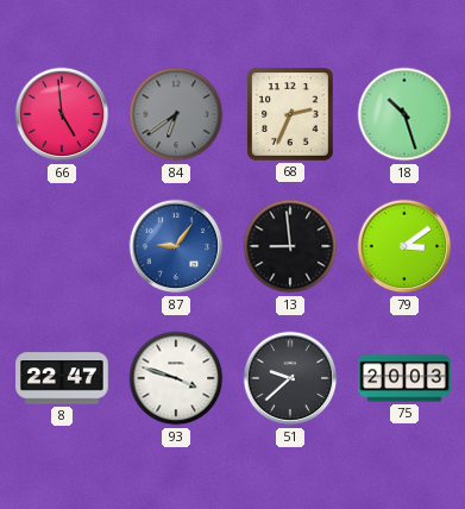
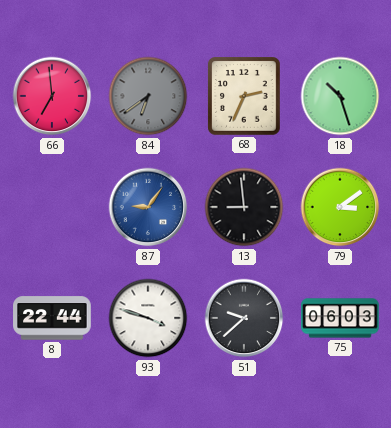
66: 4:59 -> 6:59 (52, 96)
8: 22:47 -> 22:44 (52, 318)
75: 20:03 -> 06:03 (340, 318)
